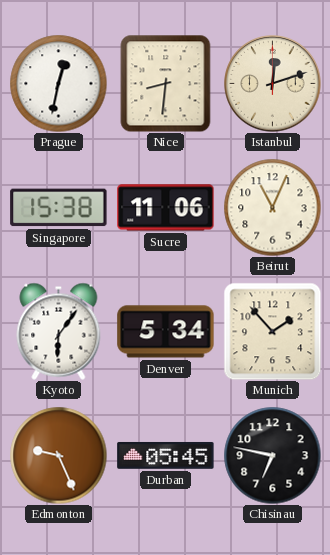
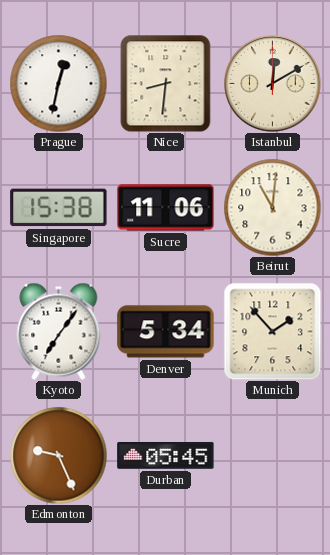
Istanbul: 12:12 -> 12:10 (273, 84)
Beirut: 11:04 -> 11:01 (272, 207)
Kyoto: 6:06 -> 7:06 (59, 331)
Chisinau: 6:47 -> none (272, 455)
